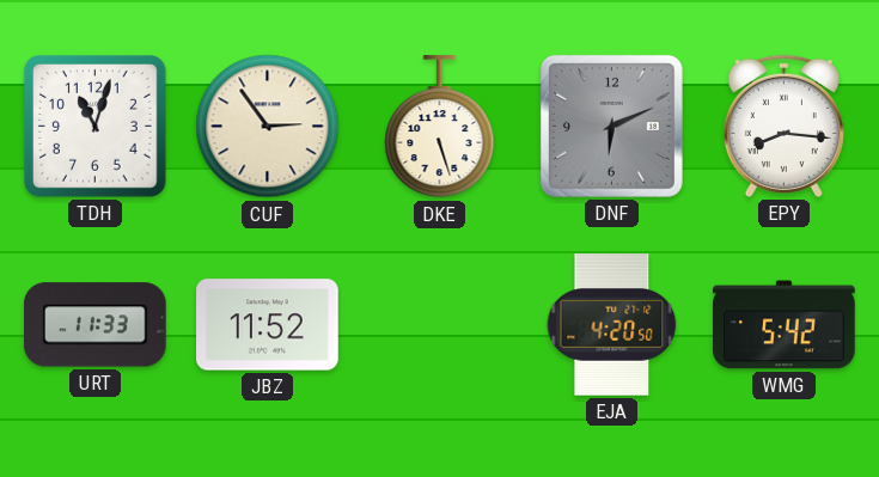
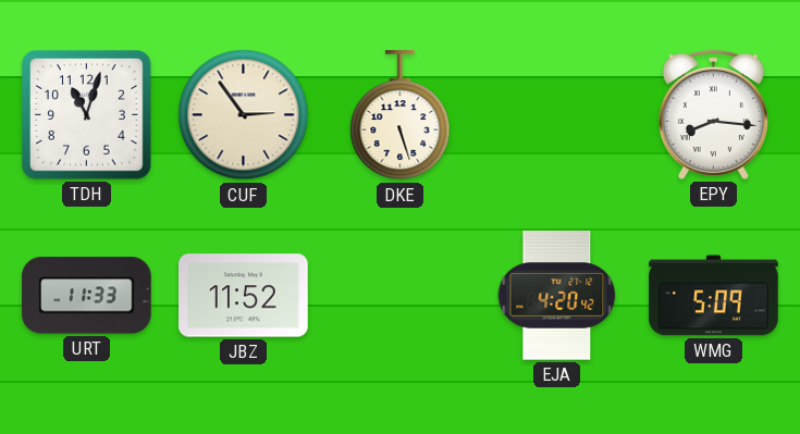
DNF: 6:11 -> none (611, 126)
EJA: 4:20:50 -> 4:20:42 (557, 296)
WMG: 5:42 -> 5:09 (714, 296)
